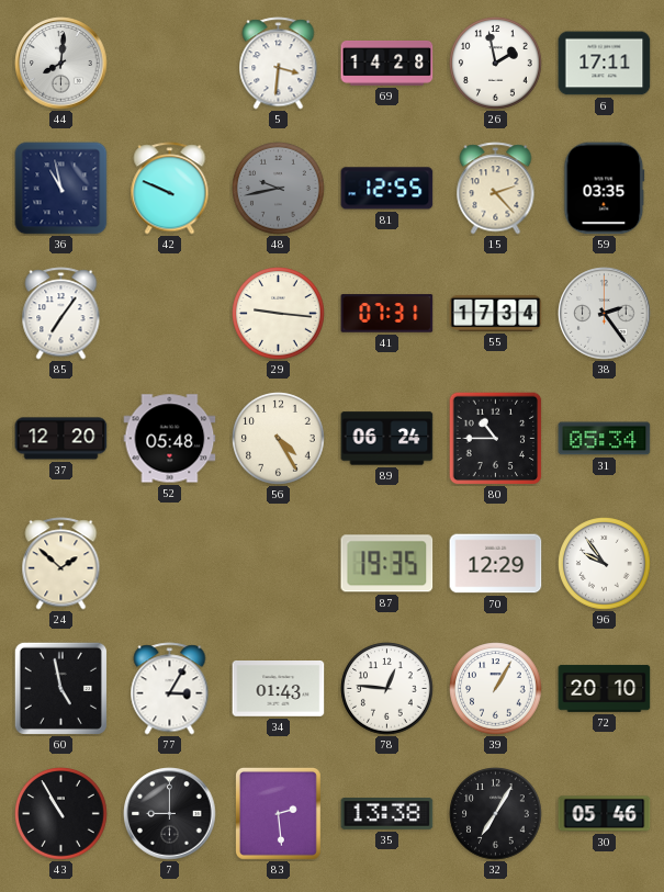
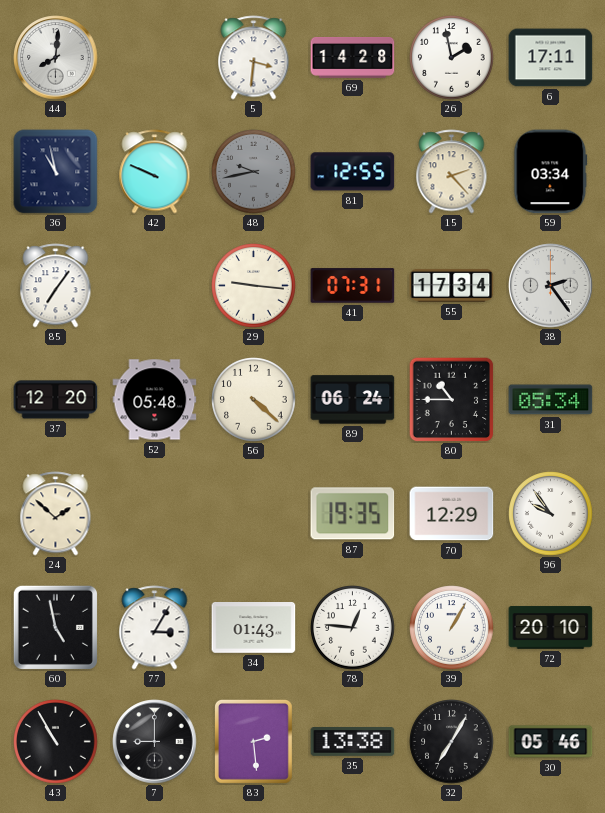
59: 03:35 -> 03:34 (551, 172)
56: 4:25 -> 4:22 (254, 400)
